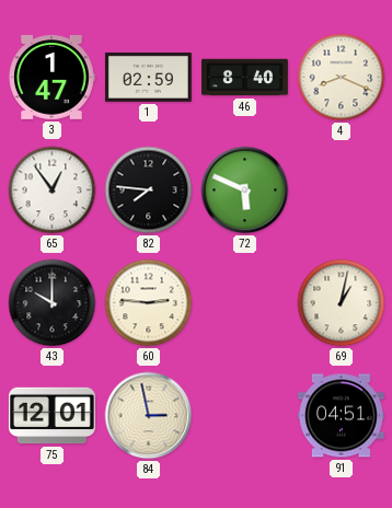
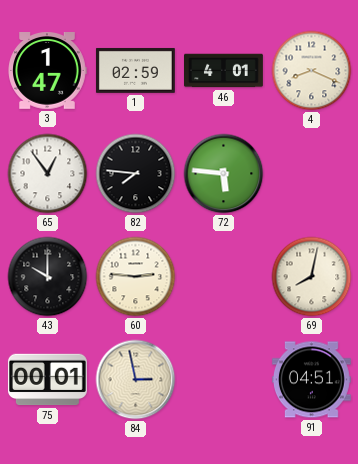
46: 8:40 -> 4:01 (224, 71)
72: 5:49 -> 5:46 (224, 174)
69: 1:02 -> 8:02 (312, 277)
75: 12:01 -> 00:01 (47, 380)
